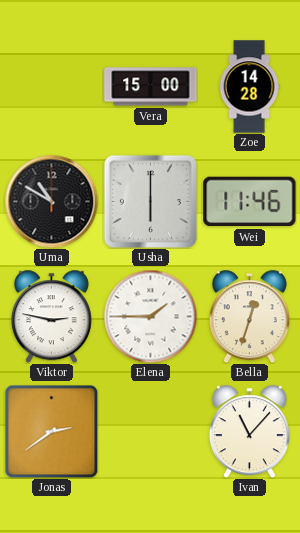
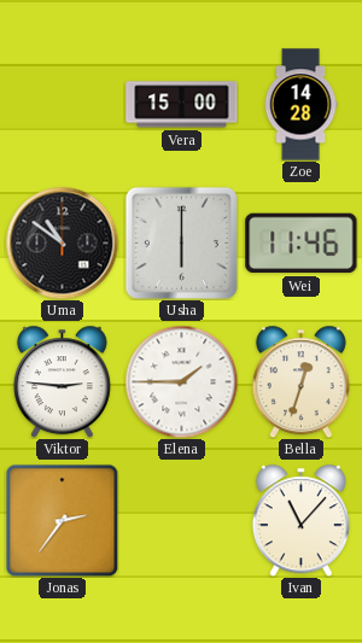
Uma: 10:50 -> 10:51 (62, 242)
Viktor: 2:47 -> 2:46 (62, 381)
Jonas: 2:39 -> 2:36 (62, 520)
